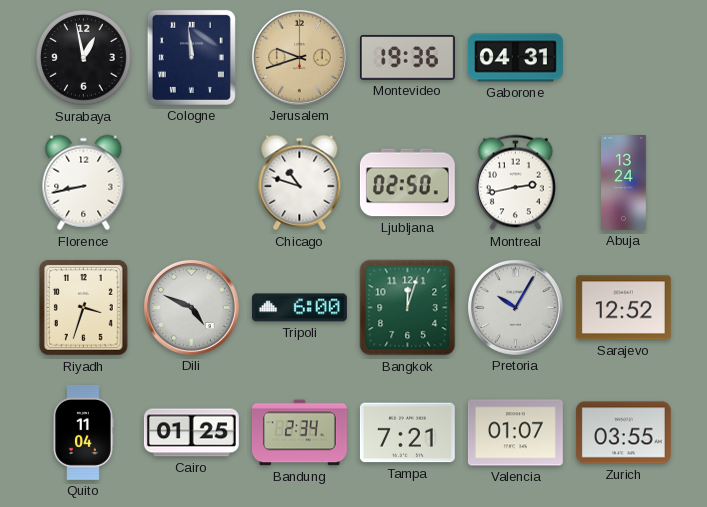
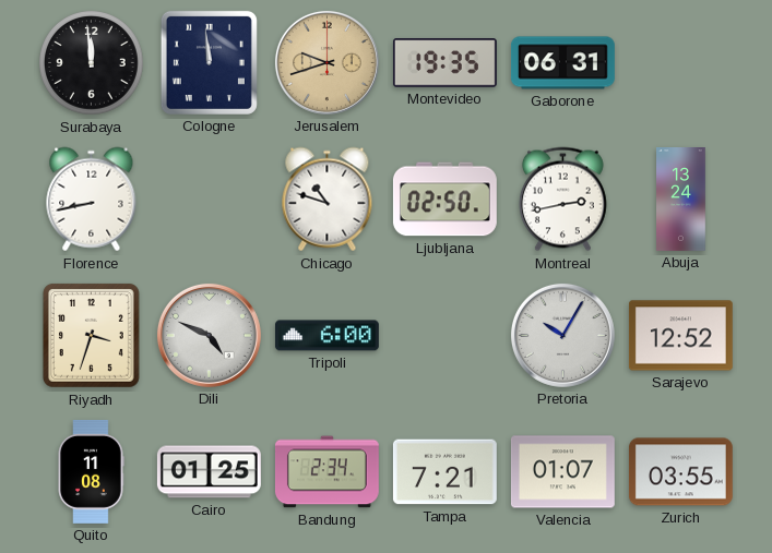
Surabaya: 12:58 -> 11:59 (92, 63)
Montevideo: 19:36 -> 19:35 (444, 63)
Gaborone: 04:31 -> 06:31 (562, 63)
Bangkok: 12:03 -> none (408, 308)
Quito: 11:04 -> 11:08 (91, 471)
